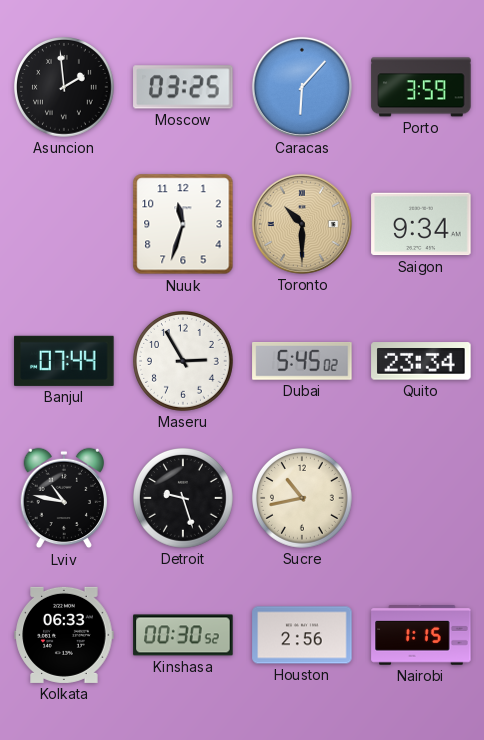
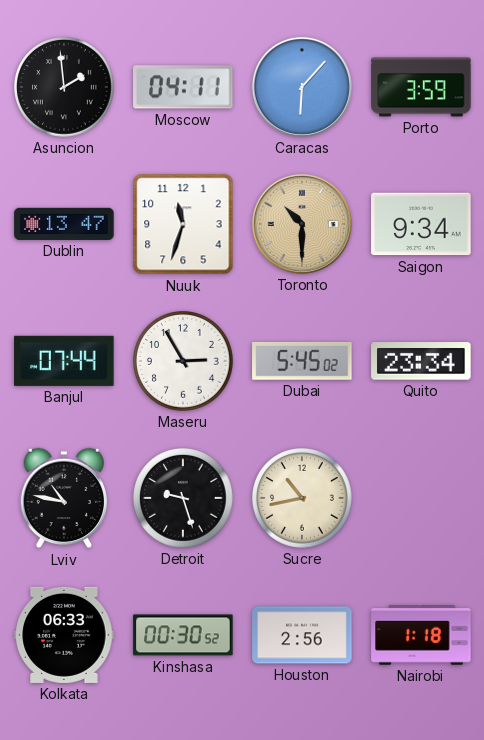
Moscow: 03:25 -> 04:11 (183, 87)
Dublin: none -> 13:47 (64, 224)
Nairobi: 1:15 -> 1:18 (421, 636)
